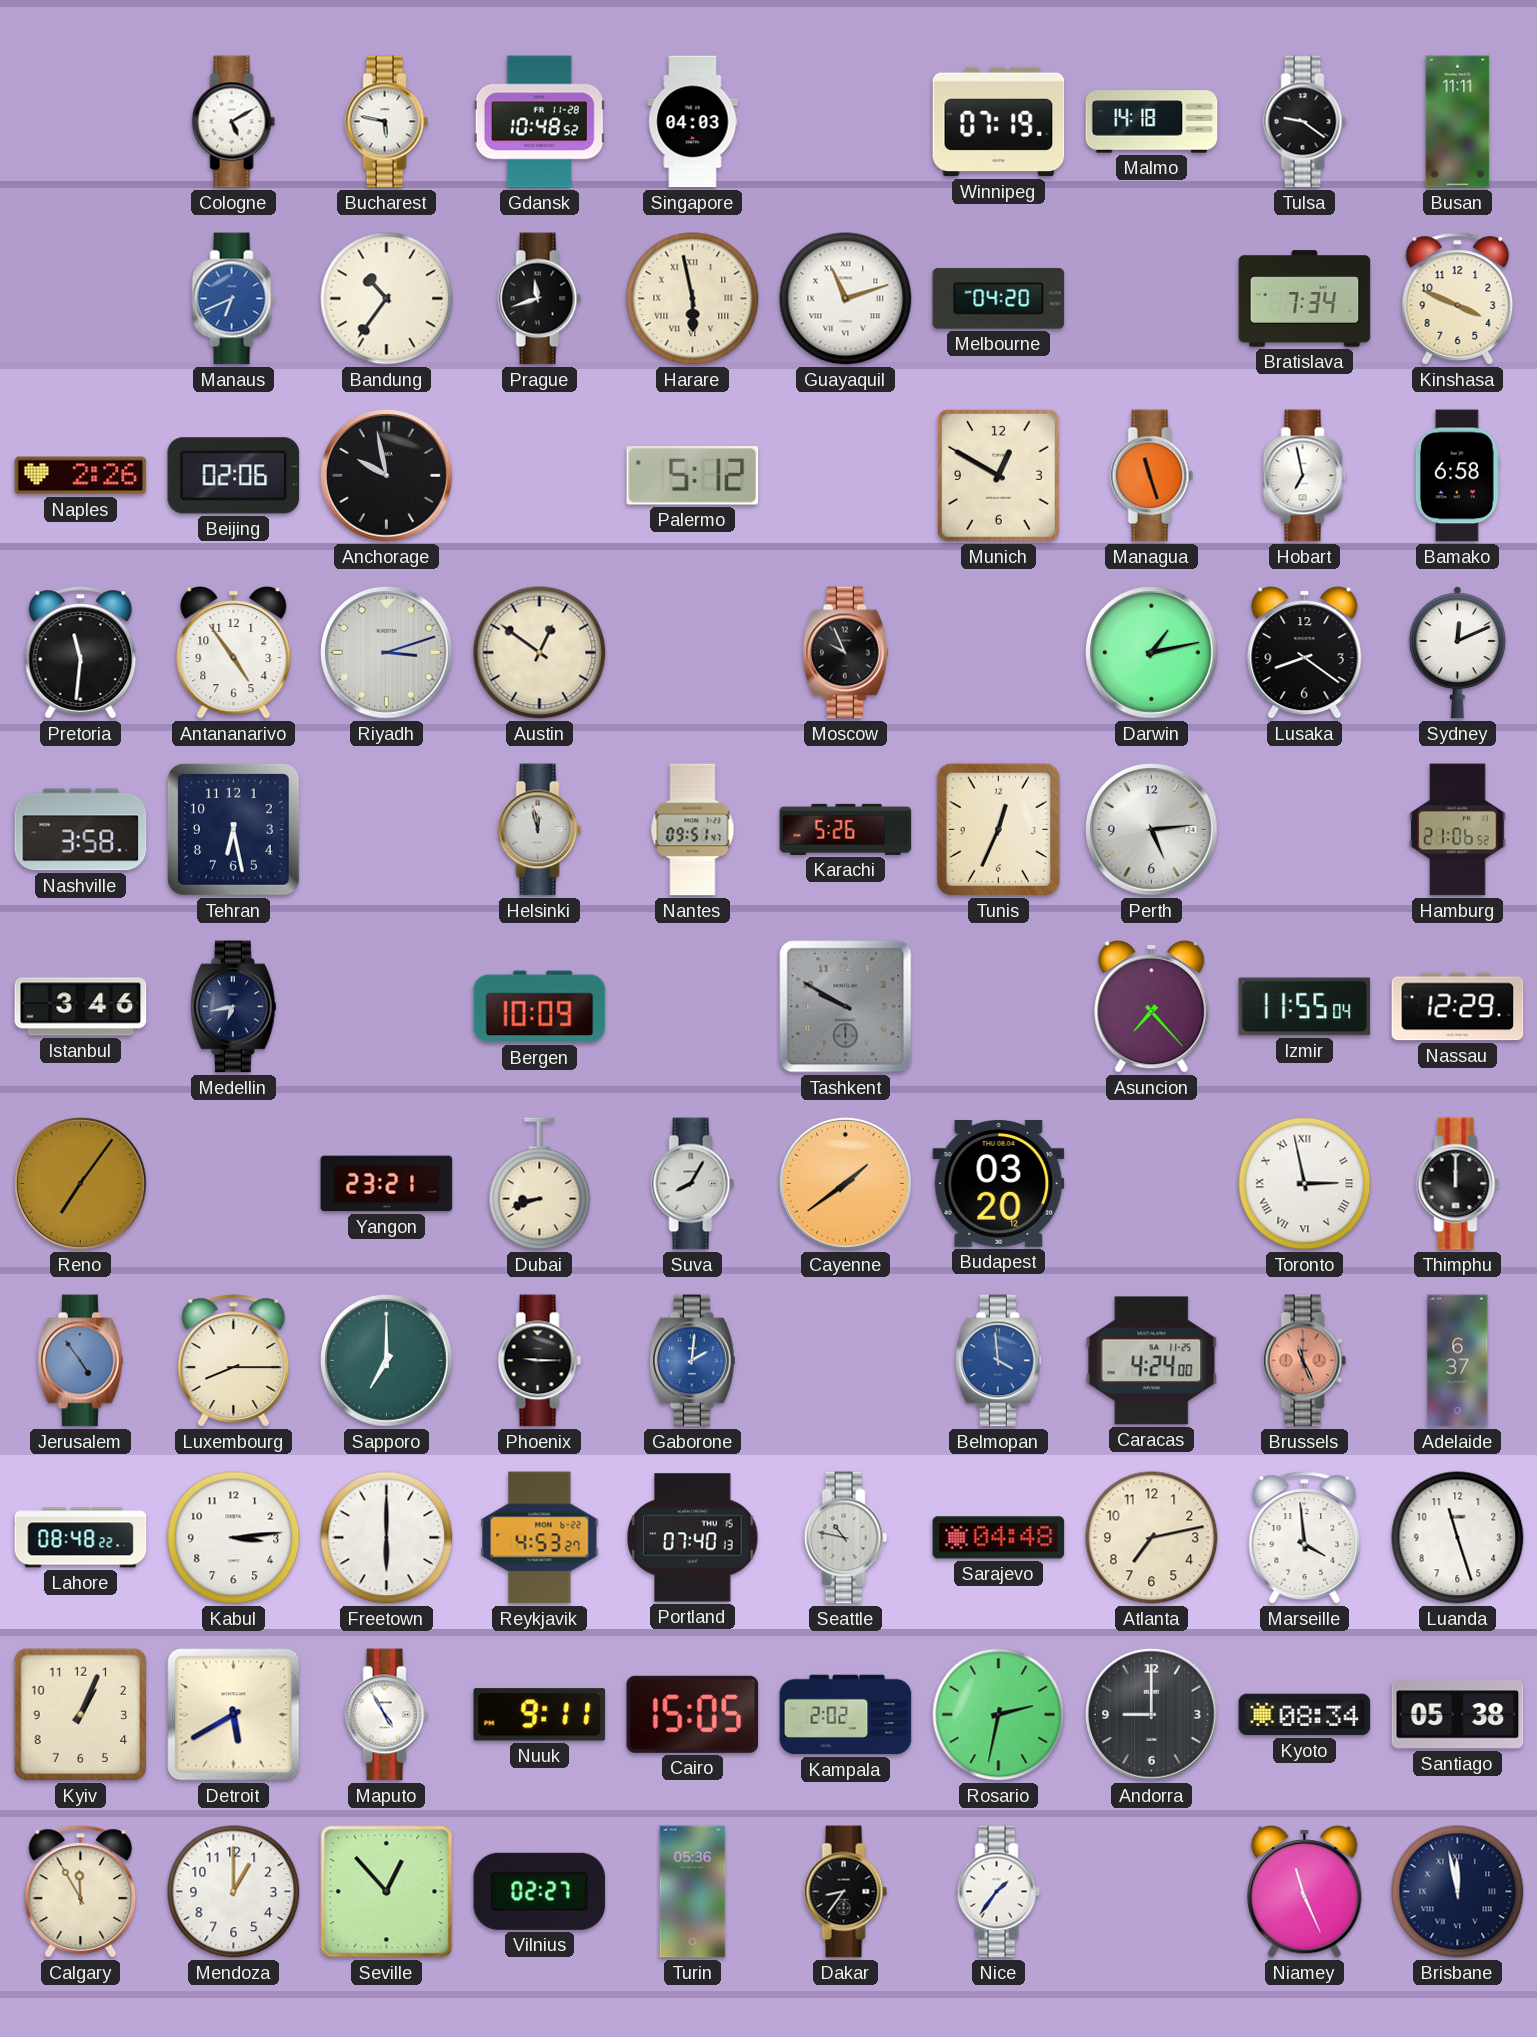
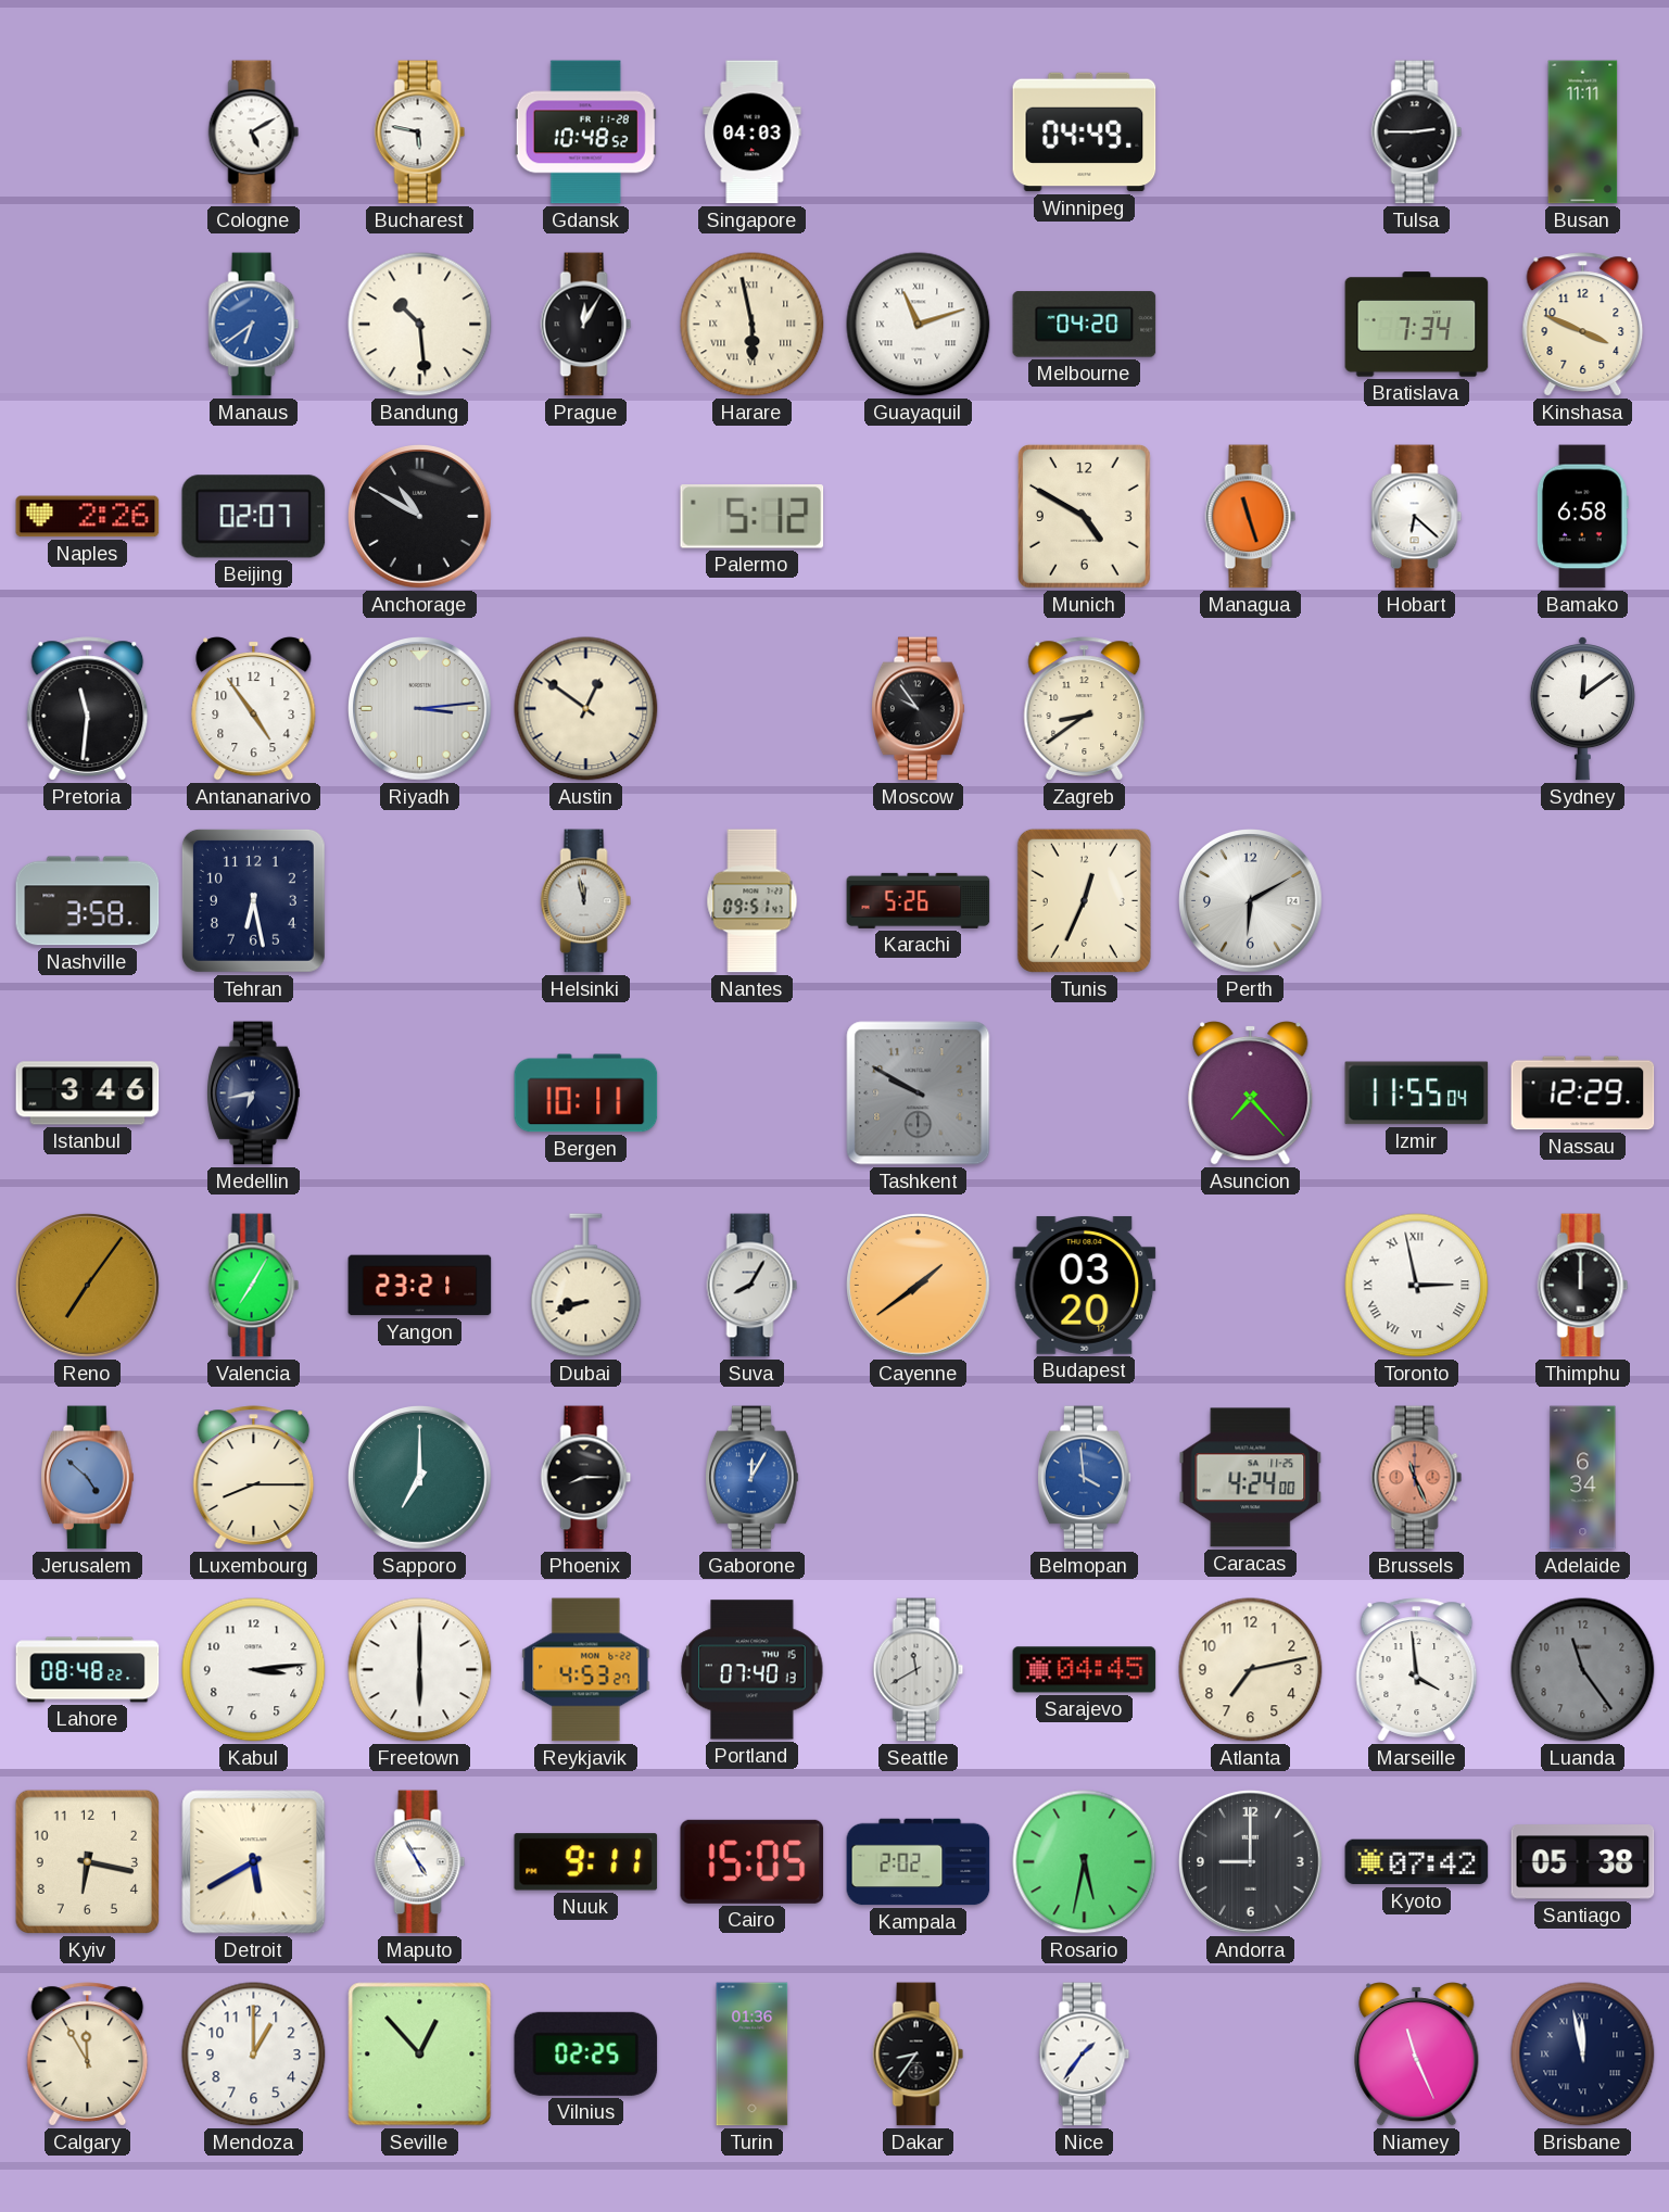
Winnipeg: 07:19 -> 04:49 (1085, 132)
Malmo: 14:18 -> none (1152, 122)
Tulsa: 9:21 -> 2:45 (1417, 132)
Manaus: 6:41 -> 6:39 (254, 325)
Bandung: 10:36 -> 10:29 (420, 325)
Prague: 11:42 -> 12:05 (586, 325)
Beijing: 02:06 -> 02:07 (254, 517)
Anchorage: 9:58 -> 10:50 (420, 517)
Munich: 12:50 -> 4:50 (1084, 516)
Hobart: 6:58 -> 6:22 (1417, 517)
Riyadh: 3:12 -> 3:14 (420, 709)
Moscow: 9:56 -> 9:54 (919, 709)
Zagreb: none -> 8:39 (1085, 709)
Darwin: 1:13 -> none (1152, 653)
Lusaka: 8:21 -> none (1305, 653)
Sydney: 12:11 -> 12:09 (1582, 709)
Perth: 5:14 -> 6:10 (1251, 901)
Hamburg: 21:06 -> none (1458, 830)
Bergen: 10:09 -> 10:11 (586, 1094)
Valencia: none -> 7:05 (254, 1286)
Jerusalem: 4:54 -> 4:52 (88, 1478)
Phoenix: 9:15 -> 8:15 (586, 1478)
Gaborone: 2:01 -> 12:05 (753, 1478)
Adelaide: 6:37 -> 6:34 (1583, 1478)
Seattle: 10:47 -> 11:40 (919, 1670)
Sarajevo: 04:48 -> 04:45 (1085, 1670)
Luanda: 11:27 -> 11:24 (1583, 1670)
Luanda dial: white -> grey (1583, 1670)
Kyiv: 1:04 -> 6:17 (87, 1861)
Rosario: 2:32 -> 5:32 (1085, 1862)
Kyoto: 08:34 -> 07:42 (1417, 1862)
Vilnius: 02:27 -> 02:25 (586, 2053)
Turin: 05:36 -> 01:36 (753, 2055)
